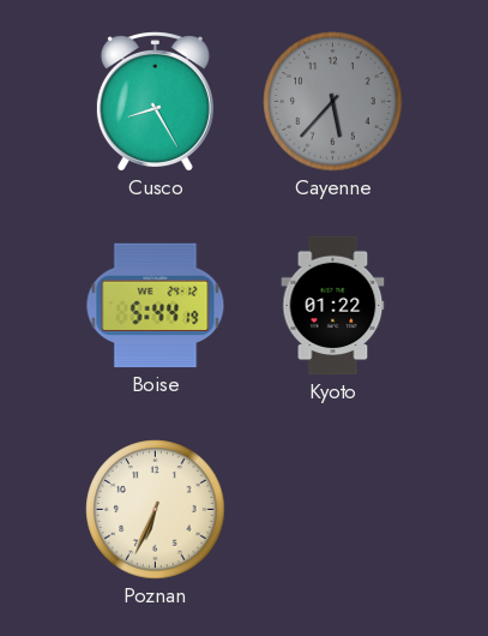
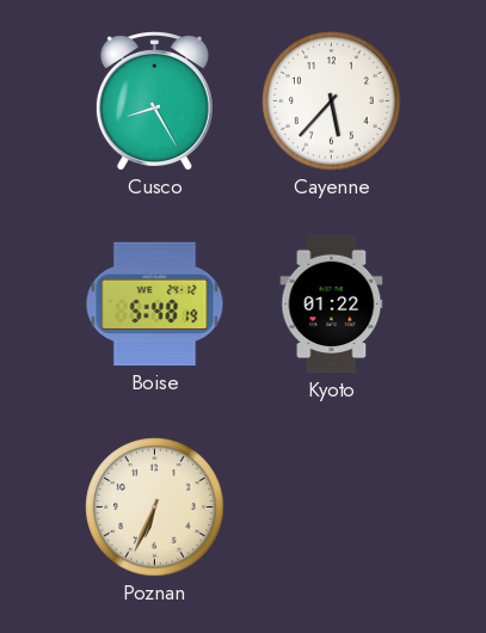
Cayenne dial: grey -> white (332, 102)
Boise: 5:44 -> 5:48 (155, 305)
